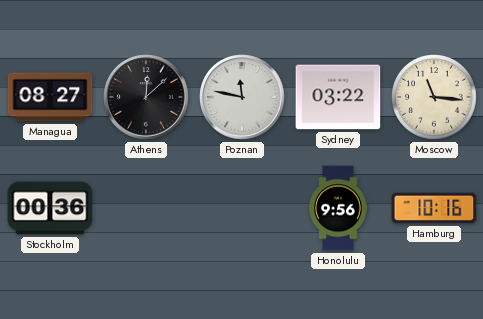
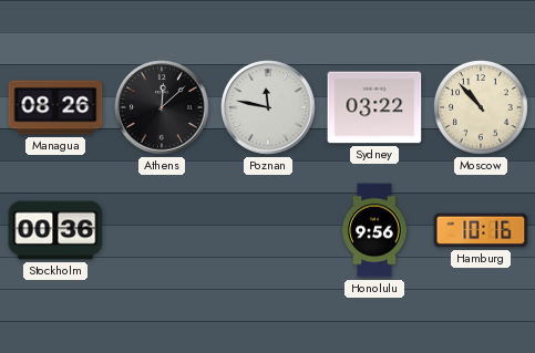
Managua: 08:27 -> 08:26 (55, 107)
Moscow: 11:16 -> 10:53 (482, 108)
